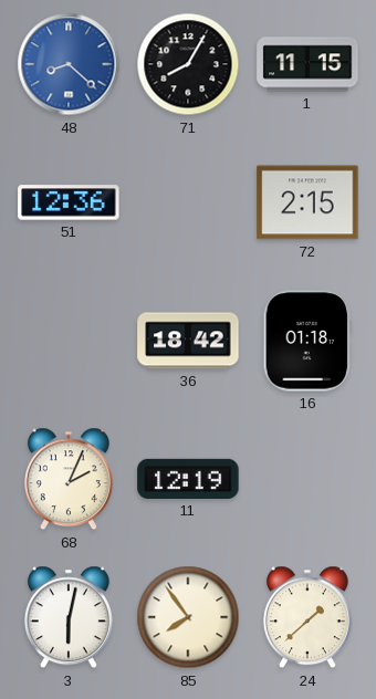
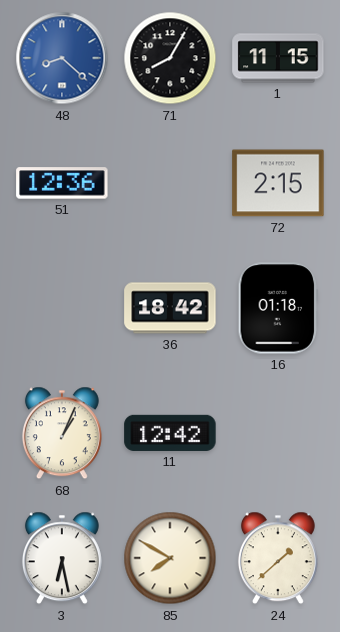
68: 2:04 -> 1:04 (62, 433)
11: 12:19 -> 12:42 (170, 433)
3: 6:02 -> 6:28 (62, 558)
85: 7:54 -> 7:50 (170, 558)
